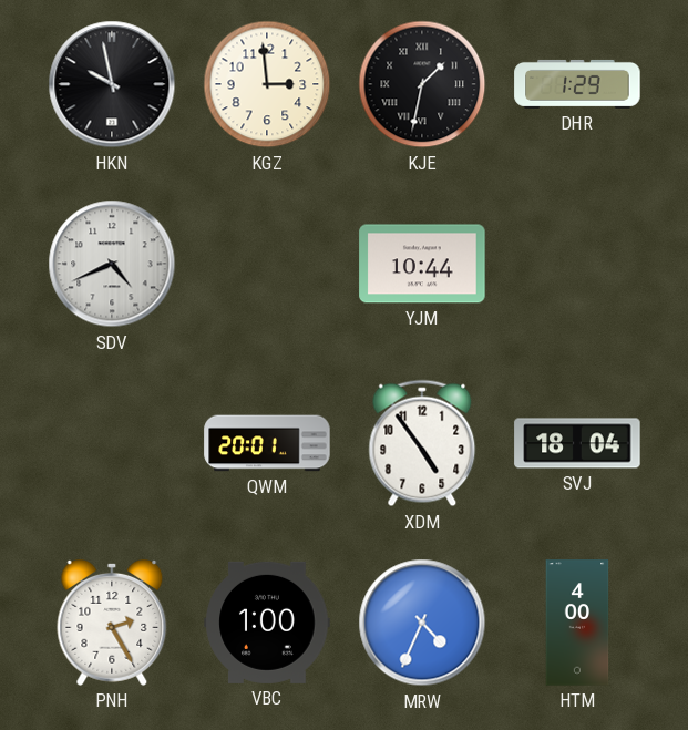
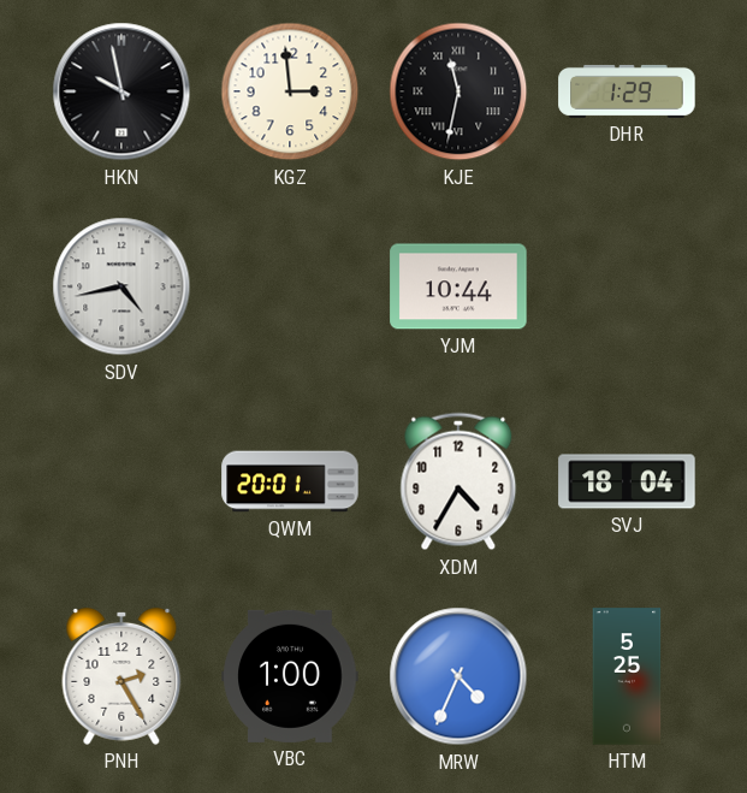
KJE: 1:32 -> 11:32 (458, 91)
SDV: 4:41 -> 4:43 (121, 286)
XDM: 4:54 -> 4:35 (458, 481)
HTM: 4:00 -> 5:25 (627, 676)
